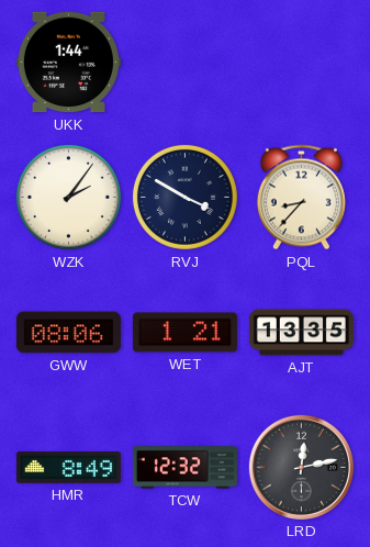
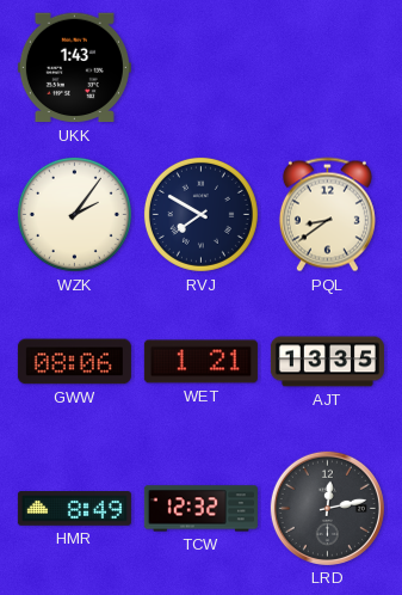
UKK: 1:44 -> 1:43 (74, 68)
RVJ: 3:50 -> 7:50 (200, 214)
PQL: 8:37 -> 8:39 (327, 215)
